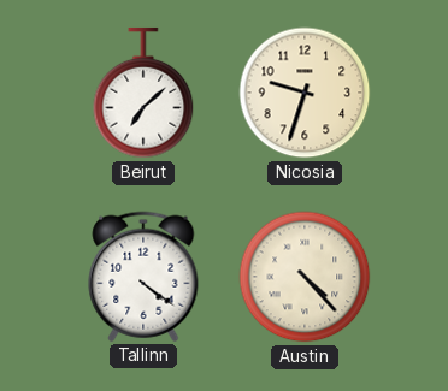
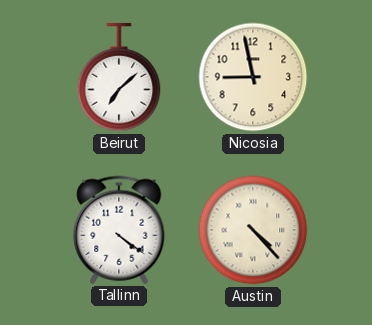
Nicosia: 9:33 -> 8:58 (253, 77)
